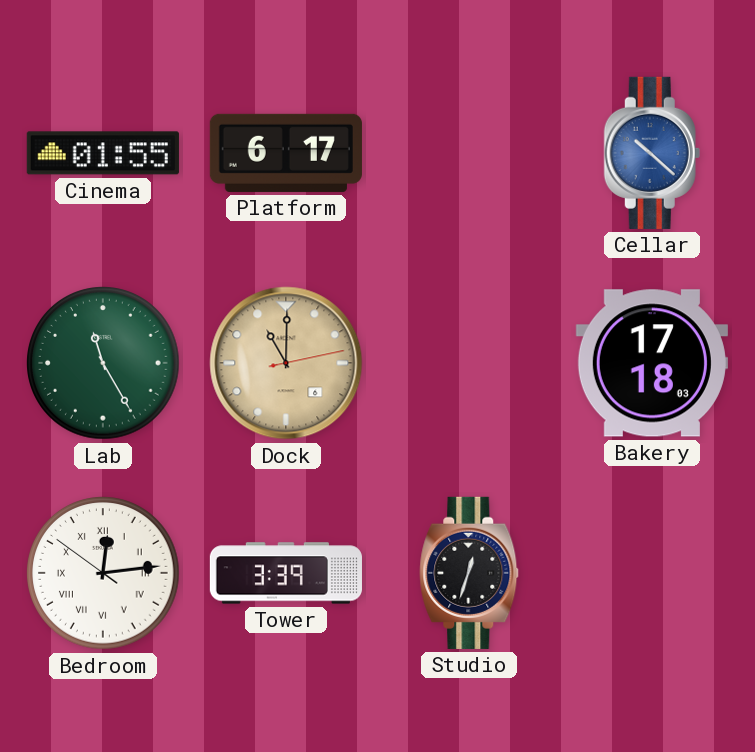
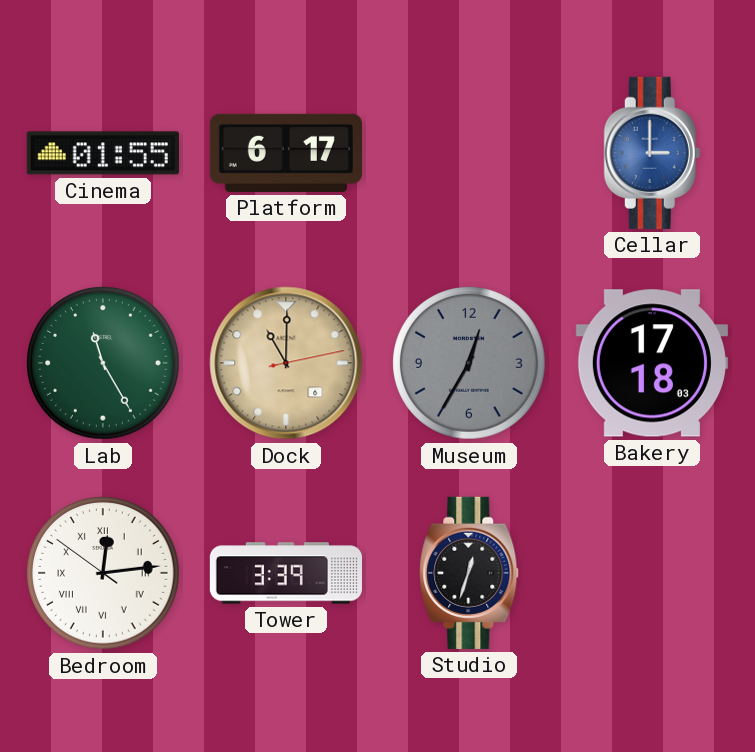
Cellar: 10:22 -> 3:00 (652, 153)
Museum: none -> 12:35 (469, 363)
